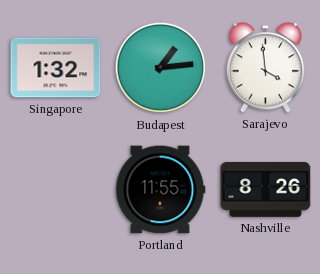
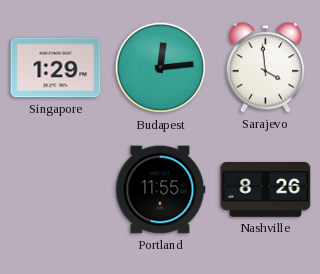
Singapore: 1:32 -> 1:29 (56, 68)
Budapest: 1:14 -> 12:14 (161, 68)
